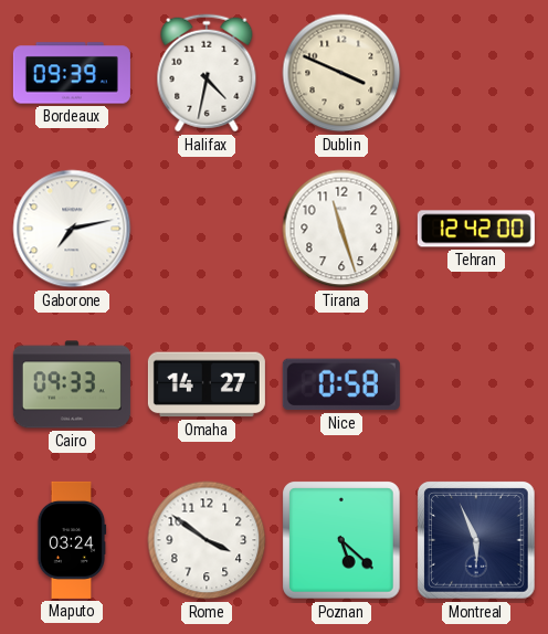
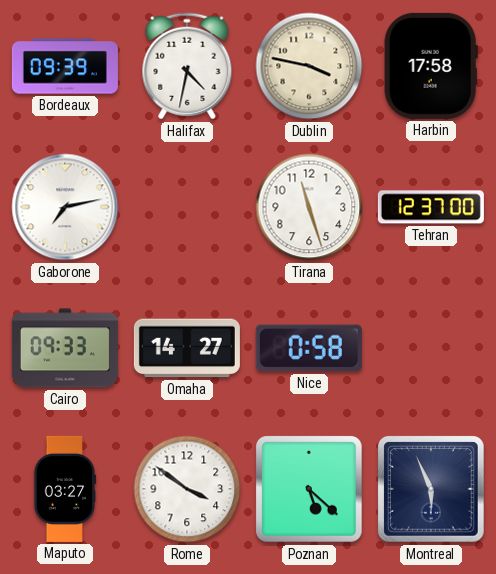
Dublin: 3:49 -> 3:47 (309, 66)
Harbin: none -> 17:58 (431, 66)
Tehran: 12:42 -> 12:37 (431, 207)
Maputo: 03:24 -> 03:27 (65, 489)
